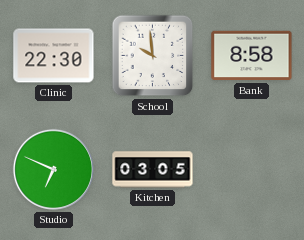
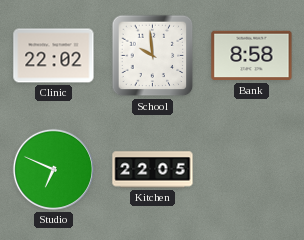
Clinic: 22:30 -> 22:02 (54, 56)
Kitchen: 03:05 -> 22:05 (153, 170)
